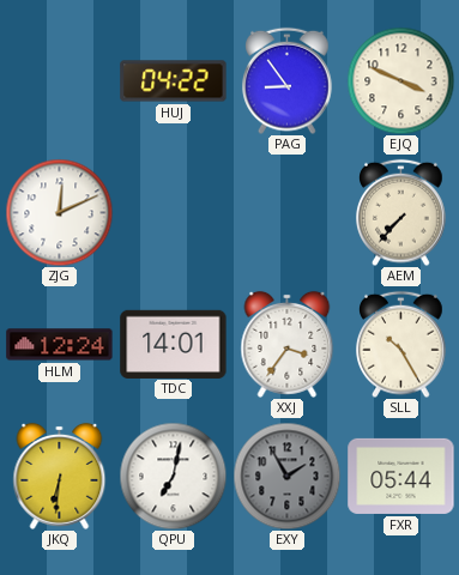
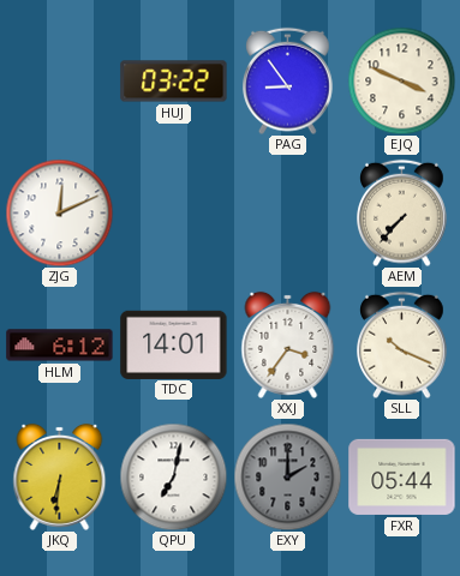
HUJ: 04:22 -> 03:22 (174, 82)
HLM: 12:24 -> 6:12 (60, 346)
SLL: 10:25 -> 10:19 (402, 344)
EXY: 1:55 -> 2:00 (287, 476)
